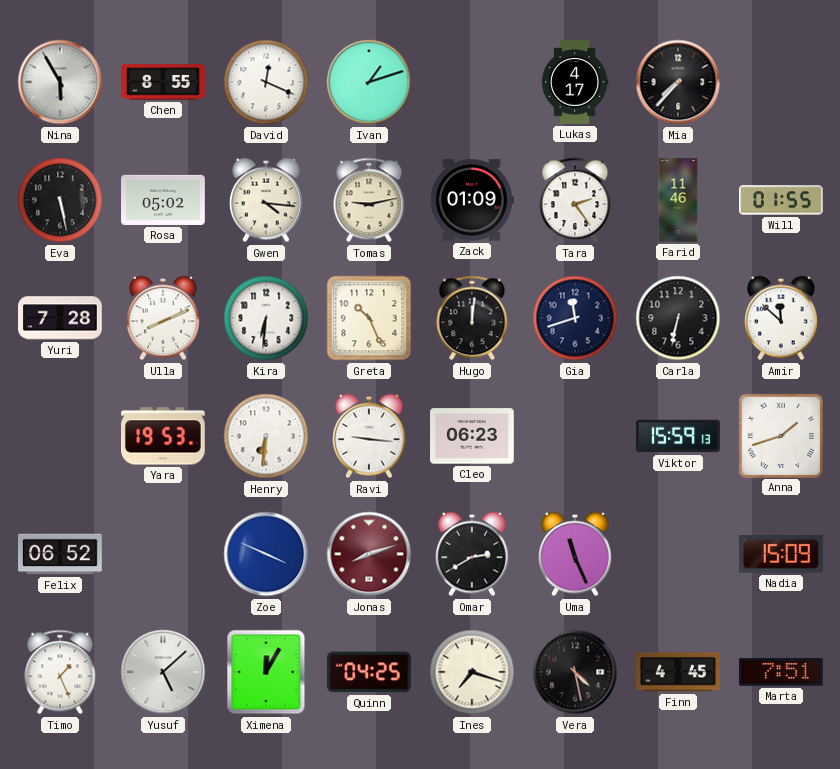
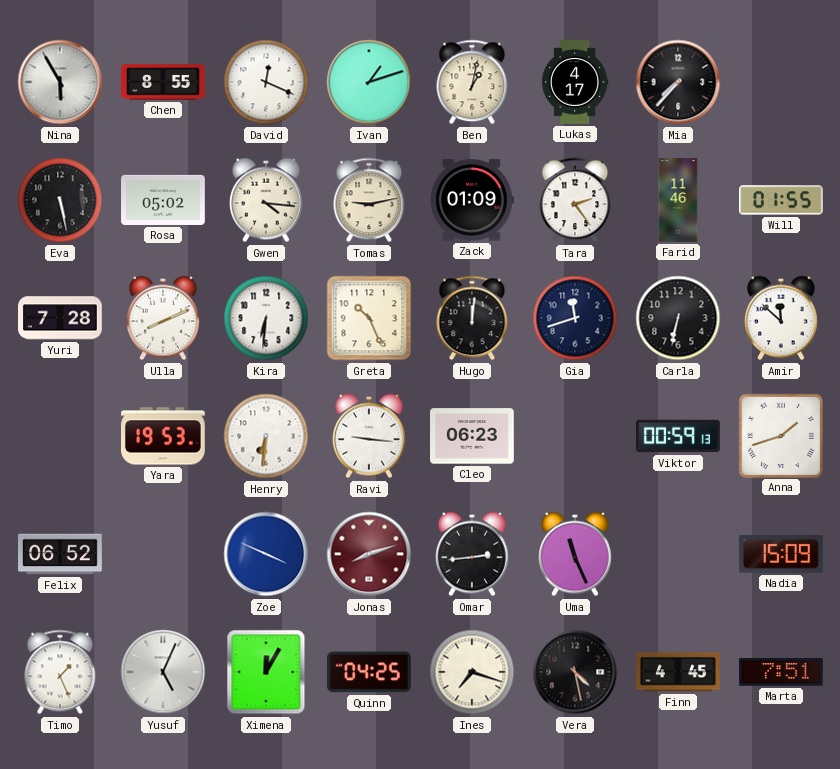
Ben: none -> 1:02 (472, 82)
Viktor: 15:59 -> 00:59 (678, 436)
Omar: 2:40 -> 2:44 (473, 554)
Yusuf: 5:08 -> 5:04 (163, 672)
